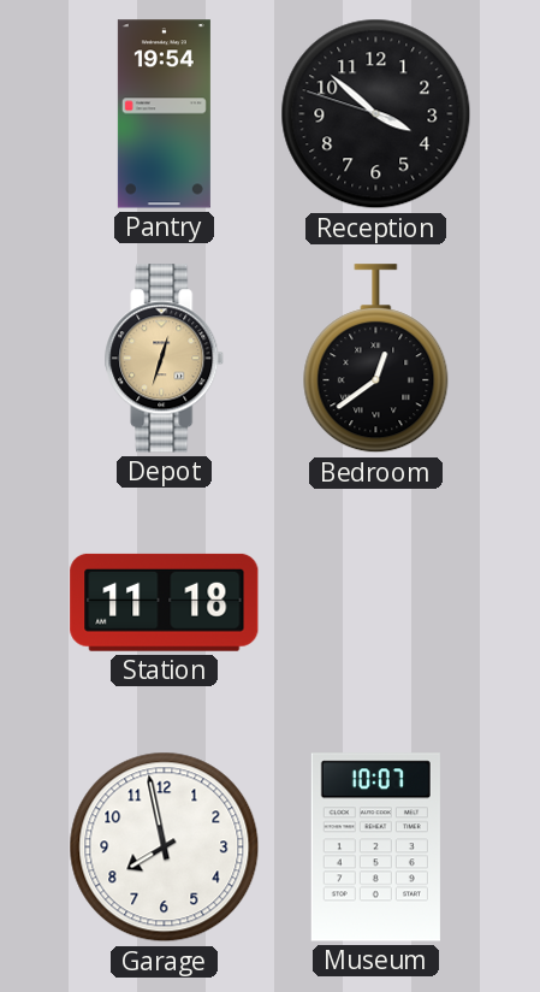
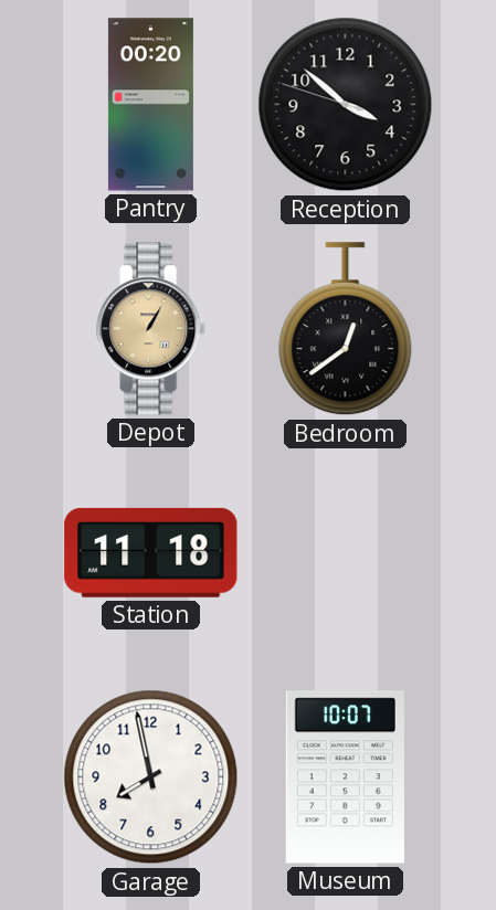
Pantry: 19:54 -> 00:20 (150, 105)
Depot: 12:33 -> 1:05 (151, 329)
